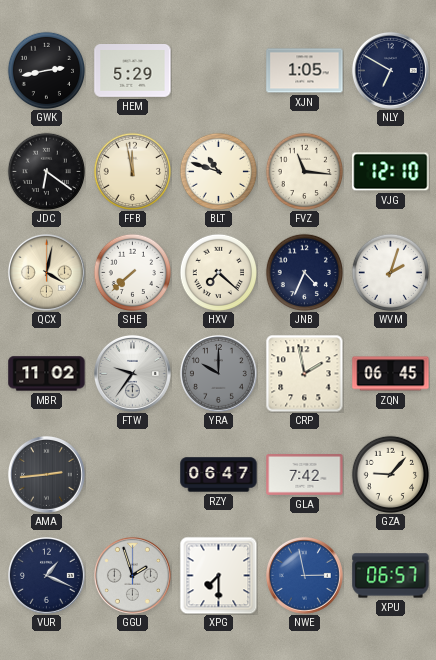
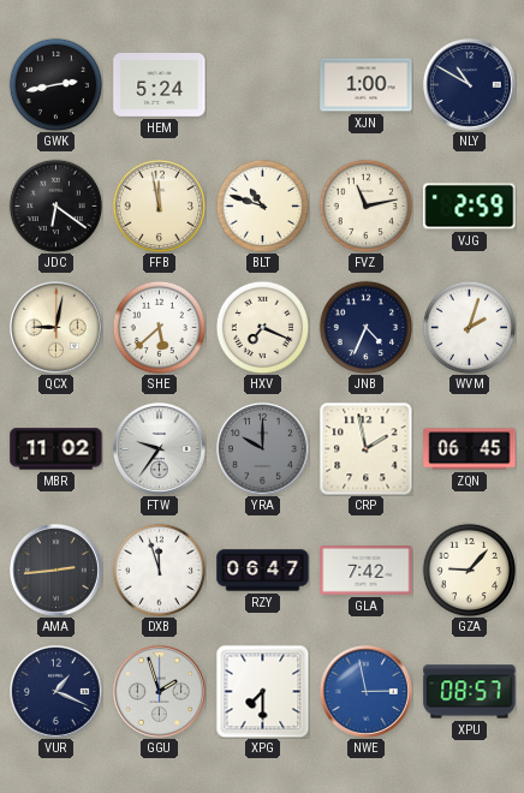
HEM: 5:29 -> 5:24 (160, 85)
XJN: 1:05 -> 1:00 (367, 85)
NLY: 6:50 -> 10:50 (469, 84)
FVZ: 11:16 -> 11:13 (365, 205)
VJG: 12:10 -> 2:59 (470, 207)
QCX: 4:02 -> 9:02 (55, 327)
SHE: 7:38 -> 5:38 (159, 327)
HXV: 7:22 -> 7:19 (262, 327)
DXB: none -> 11:57 (159, 570)
XPU: 06:57 -> 08:57 (470, 692)
